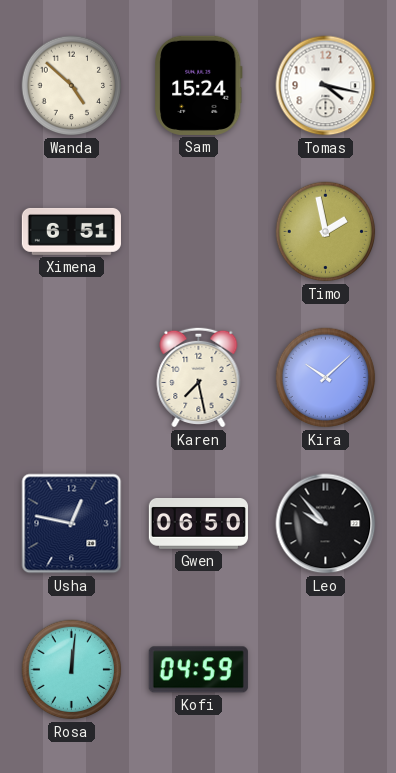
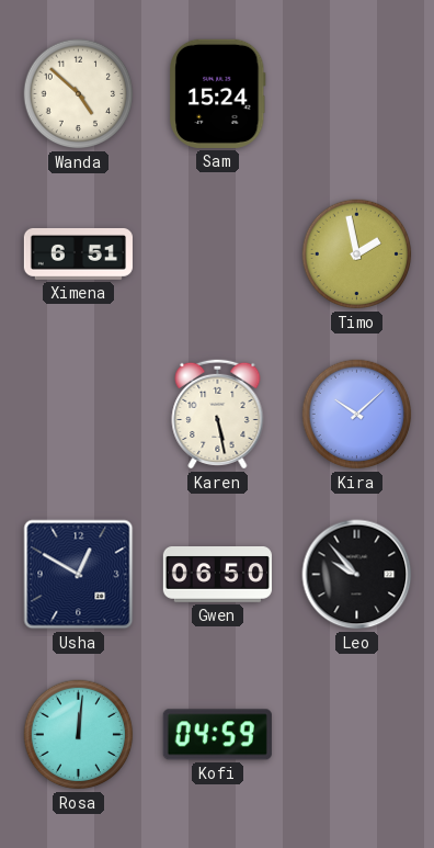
Tomas: 4:17 -> none (326, 86)
Karen: 7:28 -> 5:28 (218, 414)
Usha: 12:47 -> 12:50 (79, 575)
